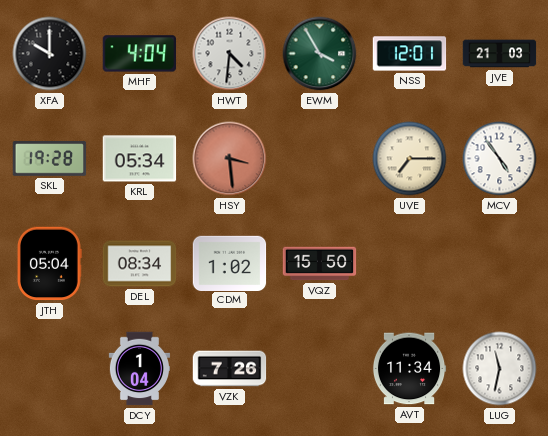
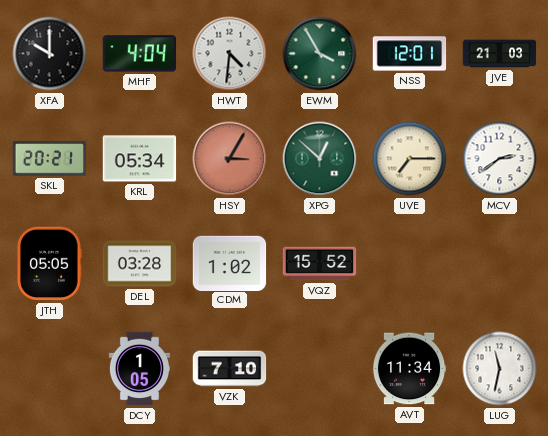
SKL: 19:28 -> 20:21 (50, 159)
HSY: 3:29 -> 3:05 (230, 159)
XPG: none -> 12:52 (320, 159)
MCV: 4:54 -> 2:39 (500, 159)
JTH: 05:04 -> 05:05 (49, 264)
DEL: 08:34 -> 03:28 (140, 264)
VQZ: 15:50 -> 15:52 (320, 264)
DCY: 1:04 -> 1:05 (139, 369)
VZK: 7:26 -> 7:10 (230, 369)
